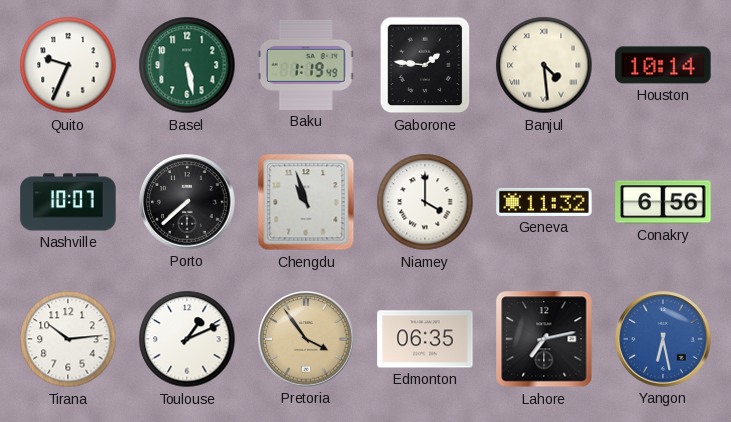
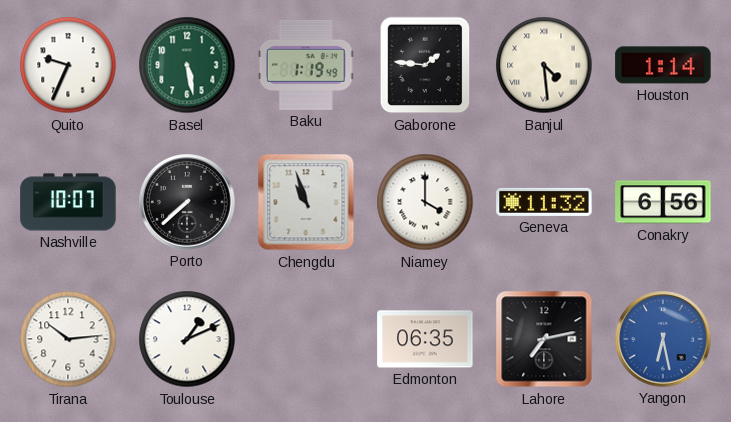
Houston: 10:14 -> 1:14 (663, 65)
Pretoria: 3:54 -> none (306, 339)
